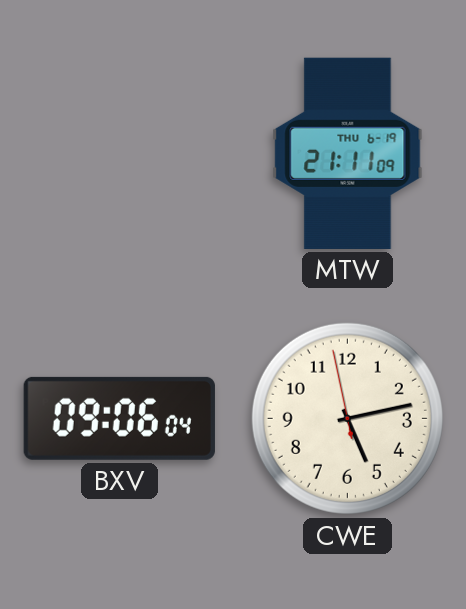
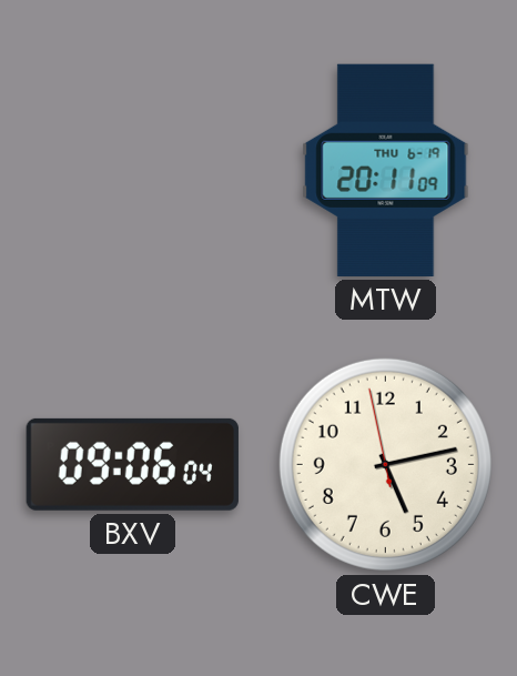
MTW: 21:11 -> 20:11 (386, 170)
